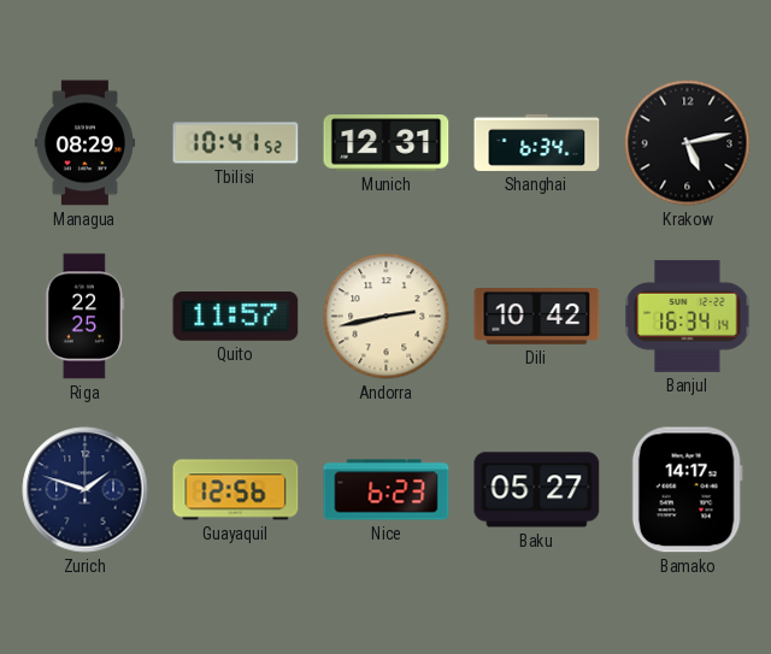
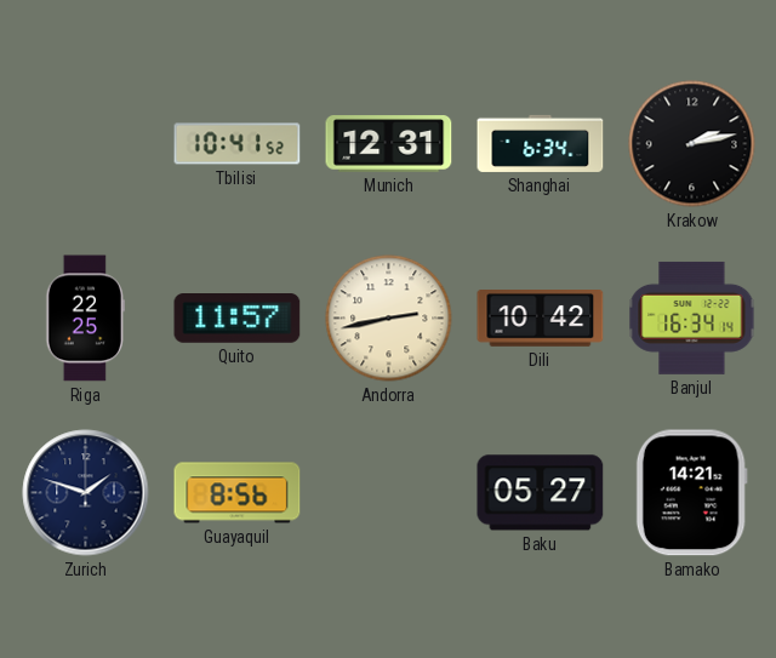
Managua: 08:29 -> none (84, 143)
Krakow: 5:13 -> 2:13 (692, 144)
Guayaquil: 12:56 -> 8:56 (238, 493)
Nice: 6:23 -> none (387, 490)
Bamako: 14:17 -> 14:21 (691, 493)
